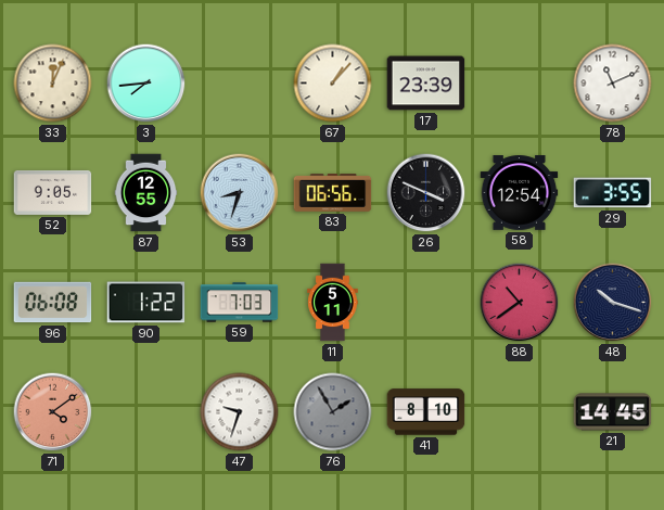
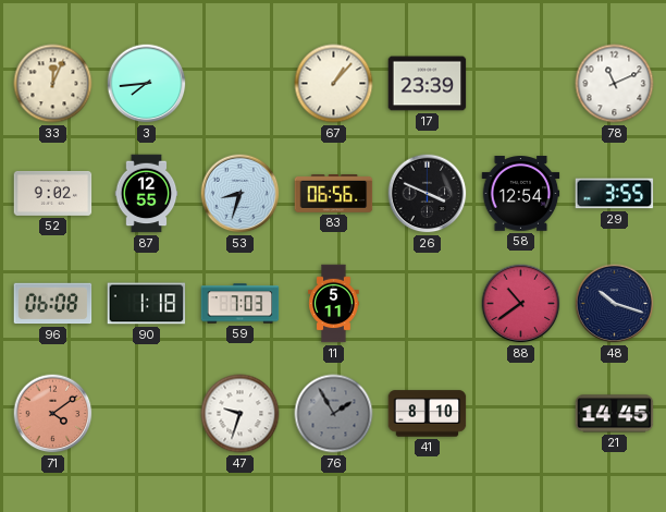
52: 9:05 -> 9:02 (53, 193)
90: 1:22 -> 1:18 (147, 304)
